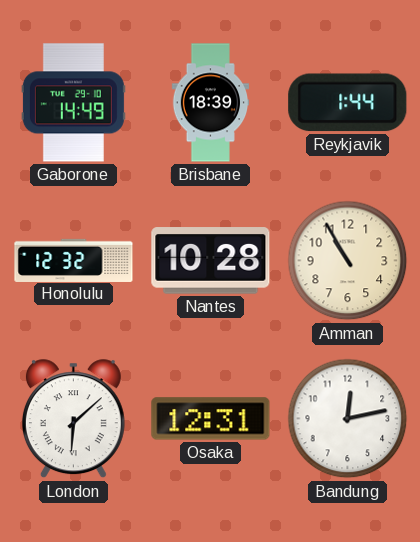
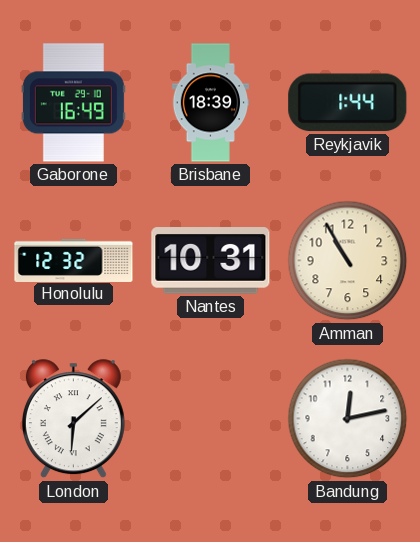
Gaborone: 14:49 -> 16:49 (73, 103)
Nantes: 10:28 -> 10:31 (211, 261)
Osaka: 12:31 -> none (211, 419)
